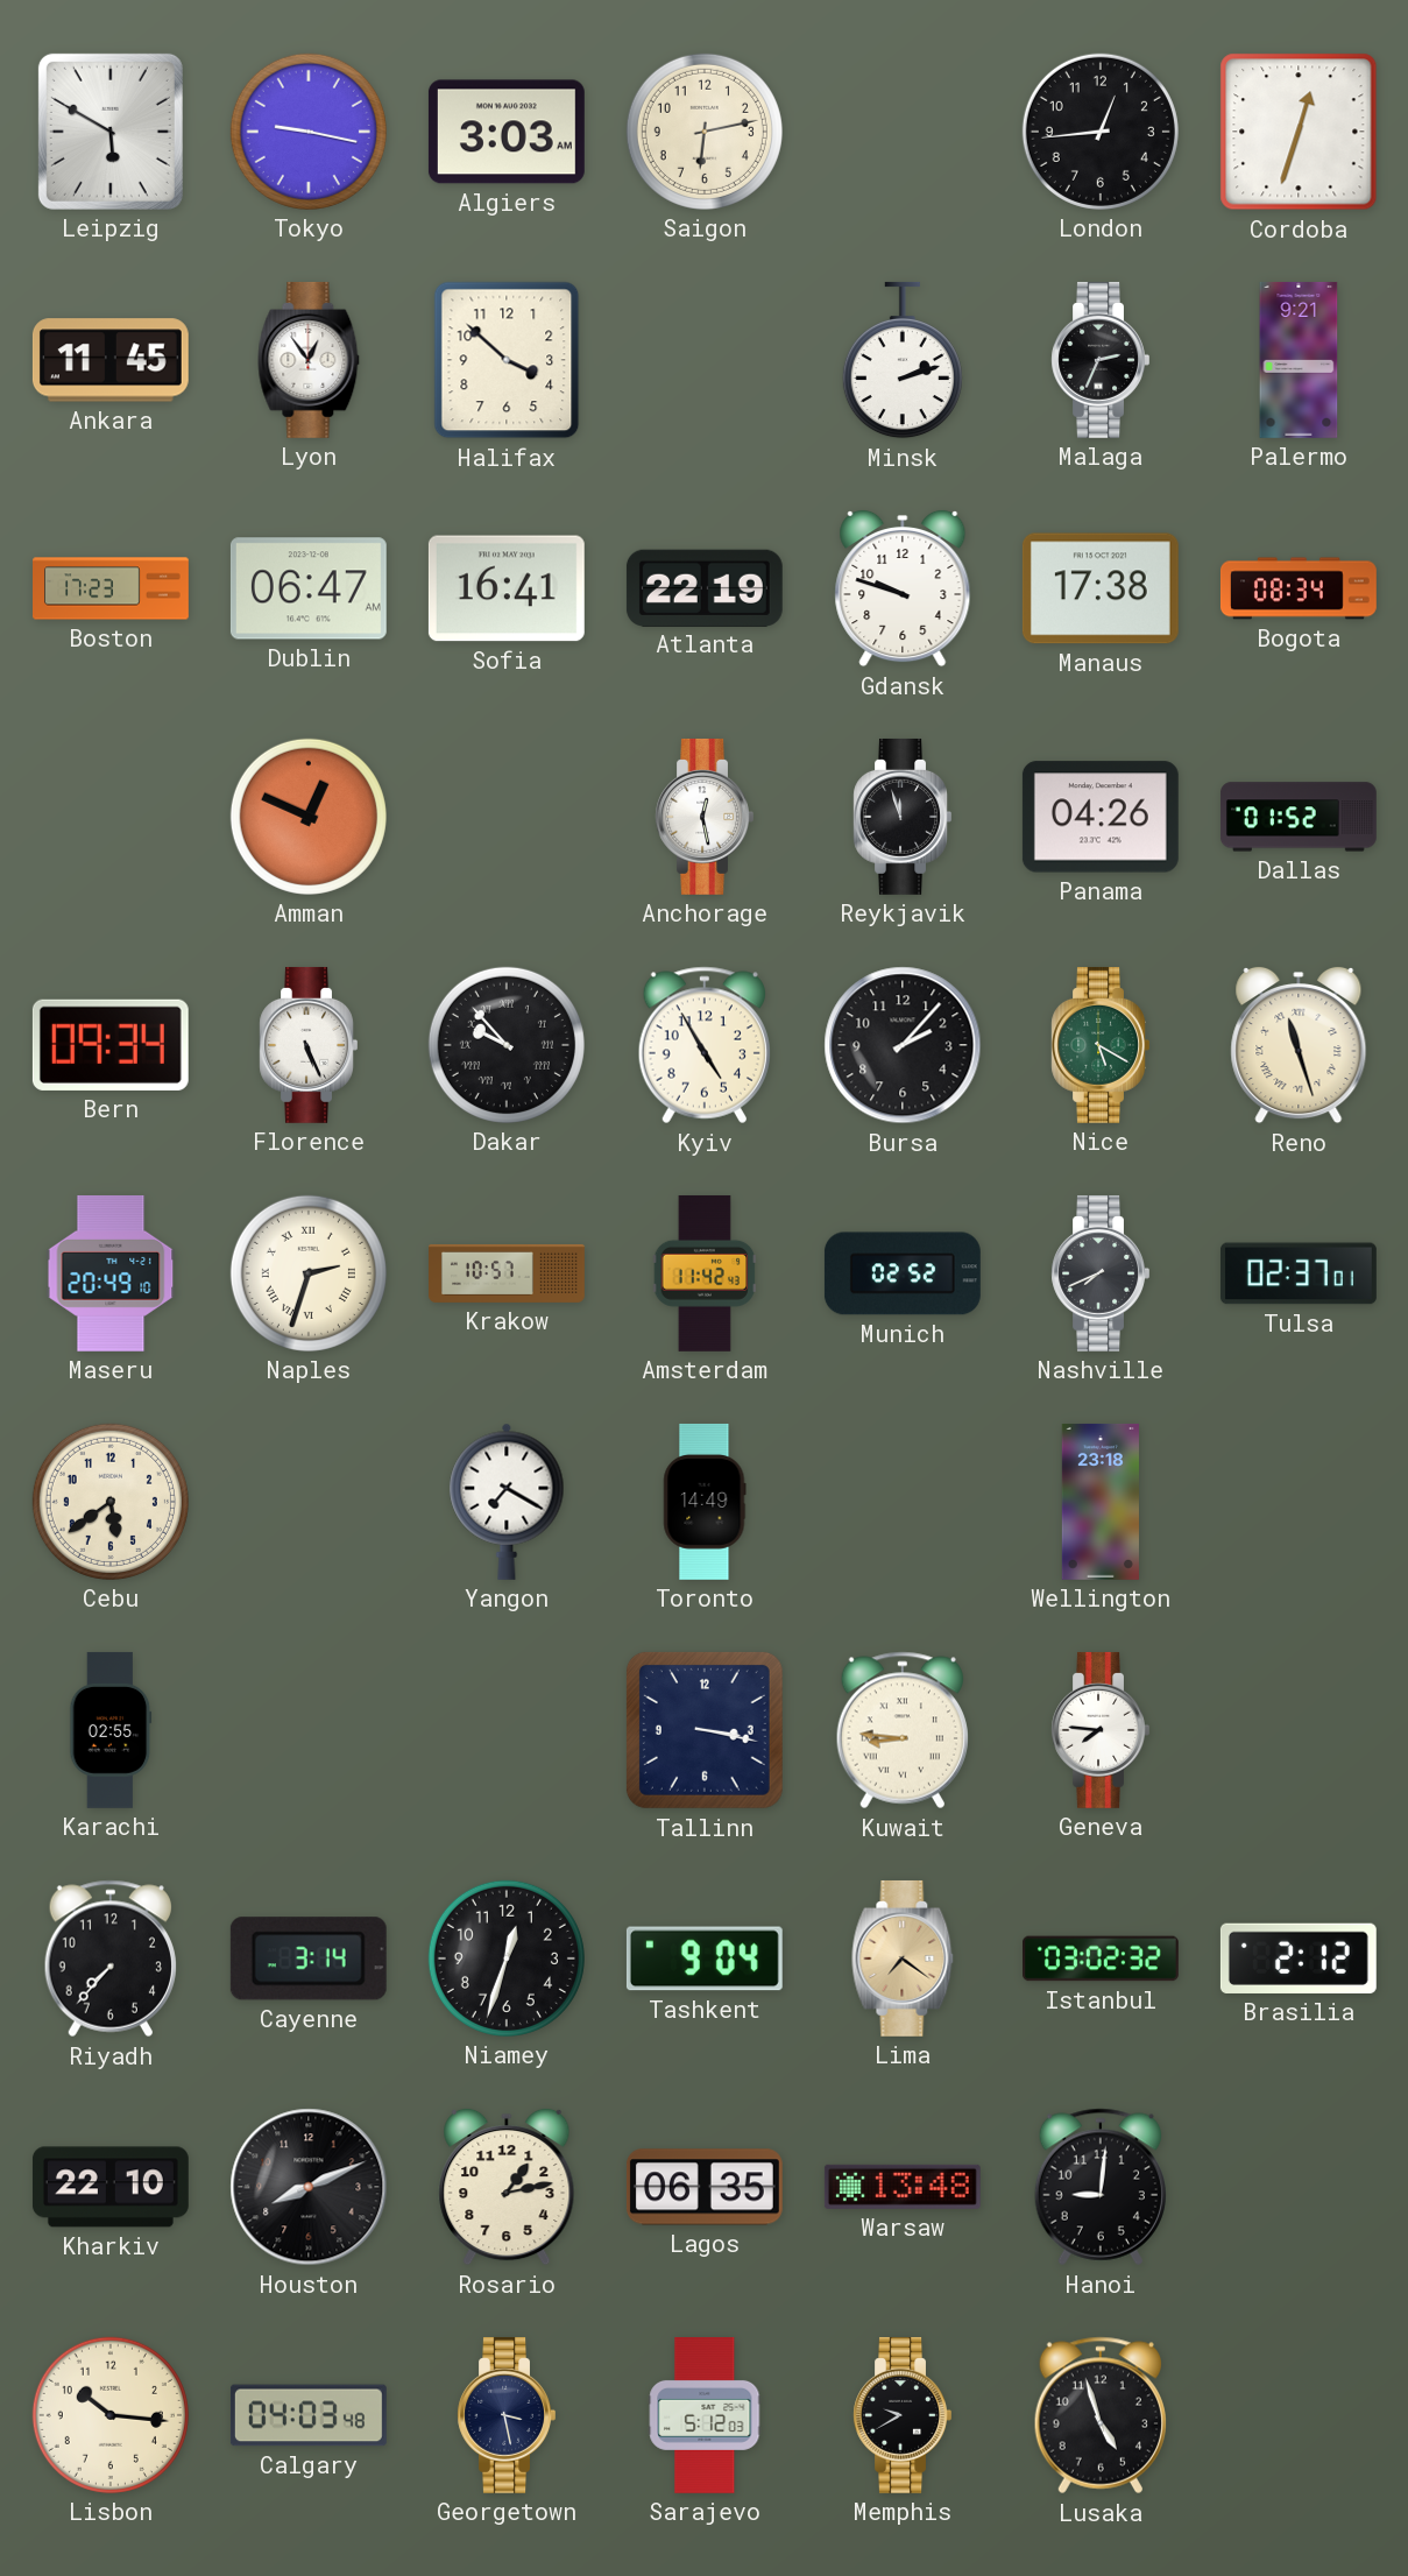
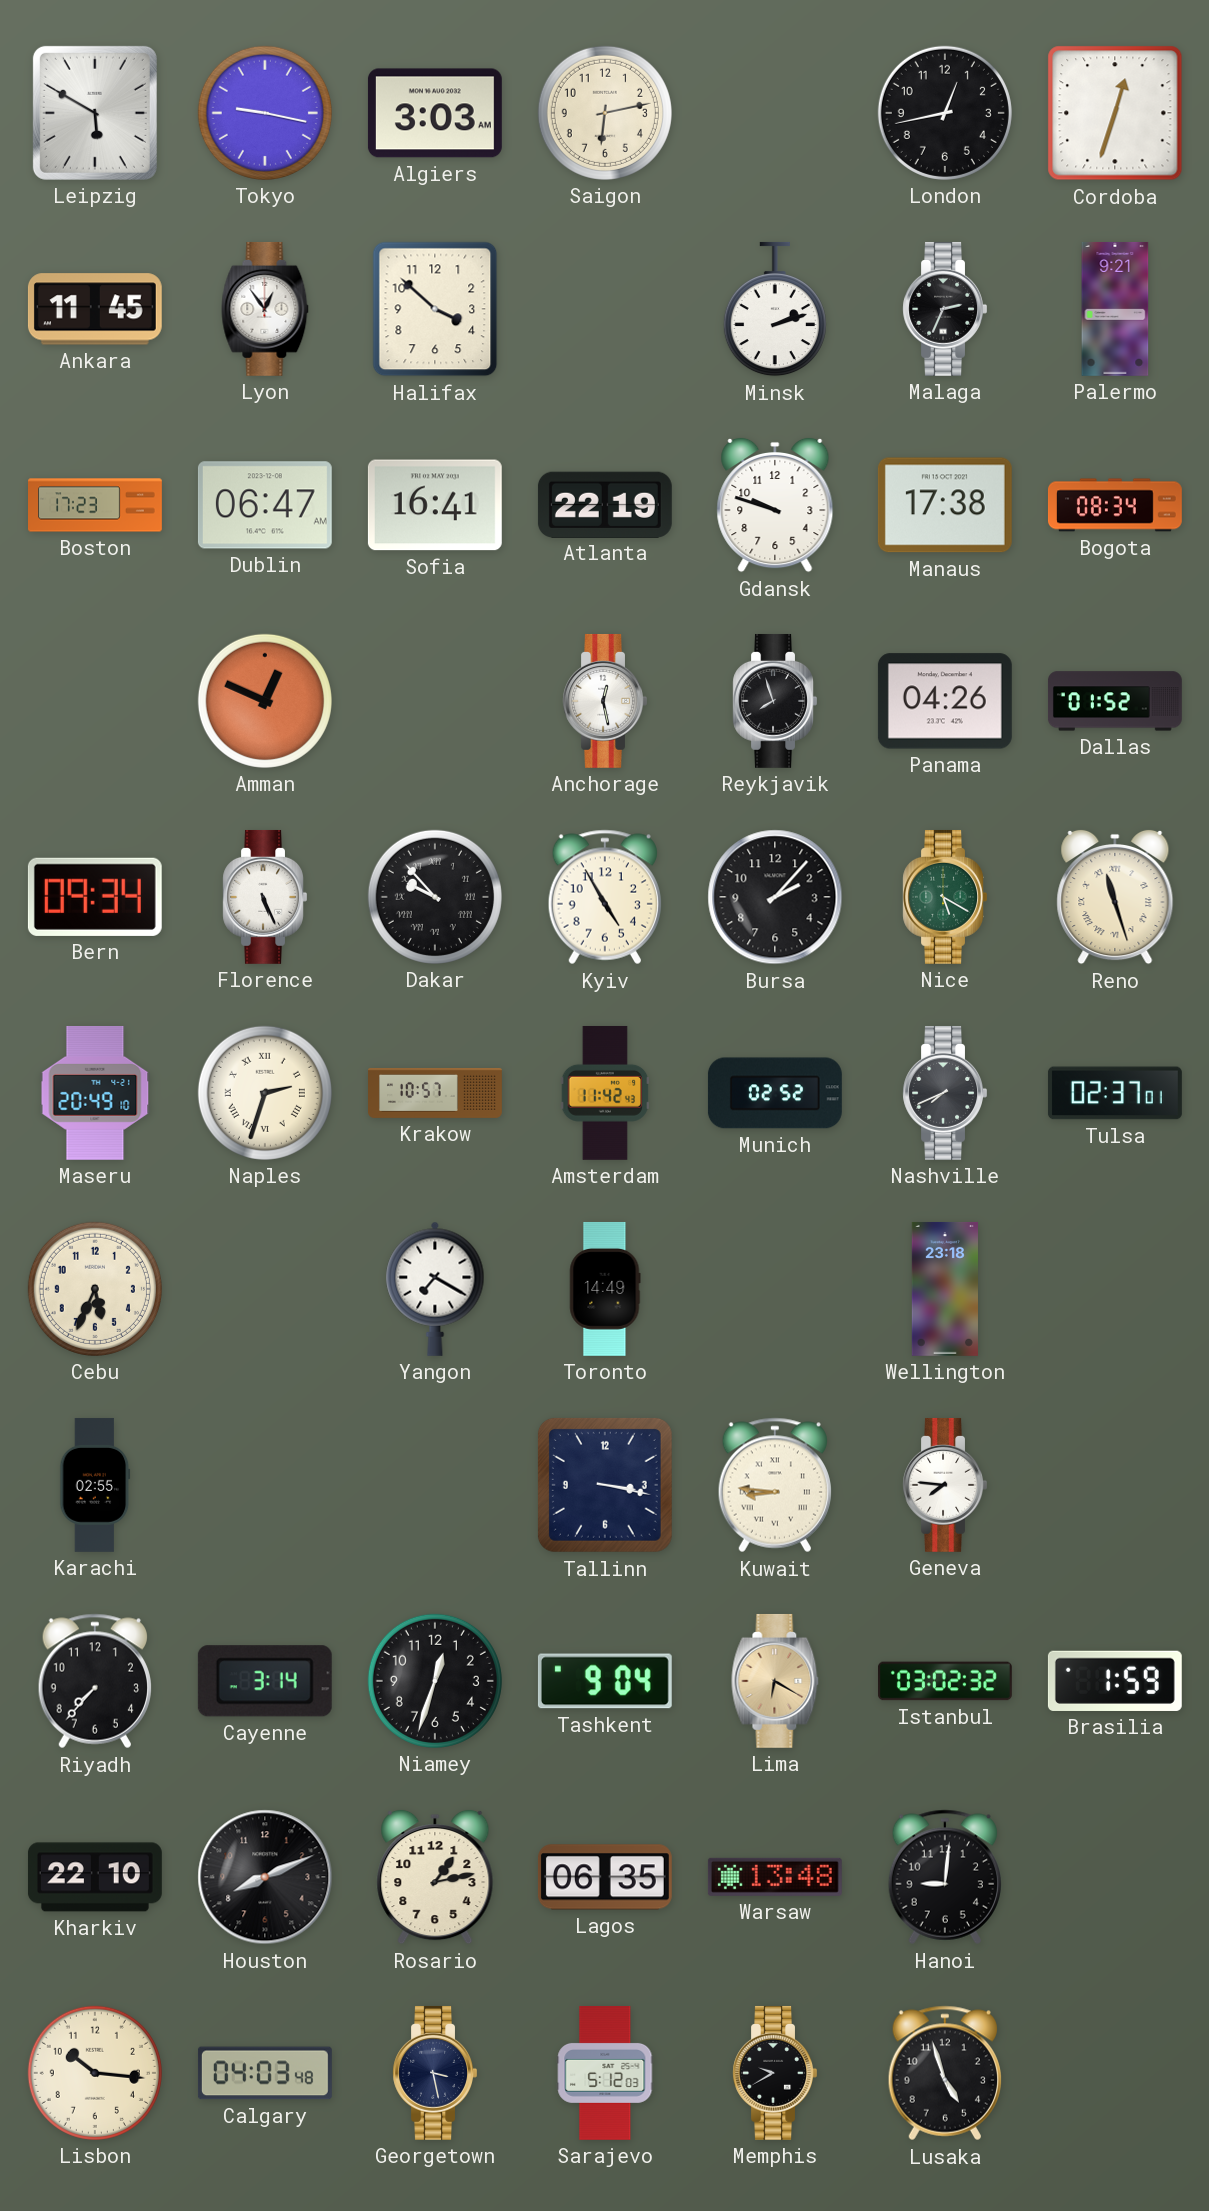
London: 12:44 -> 12:43 (945, 113)
Reykjavik: 11:57 -> 7:57 (775, 701)
Cebu: 5:39 -> 5:34 (95, 1289)
Lima: 7:21 -> 6:20 (775, 1681)
Brasilia: 2:12 -> 1:59 (1115, 1681)
